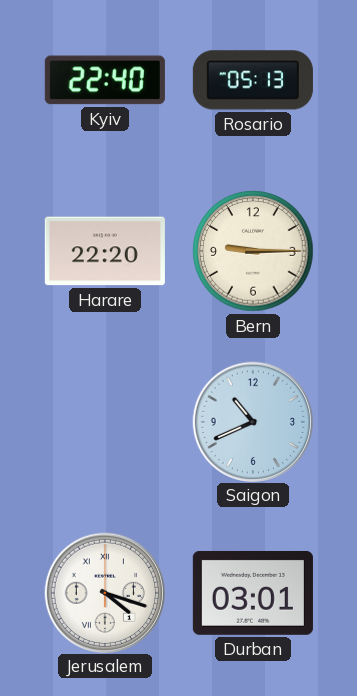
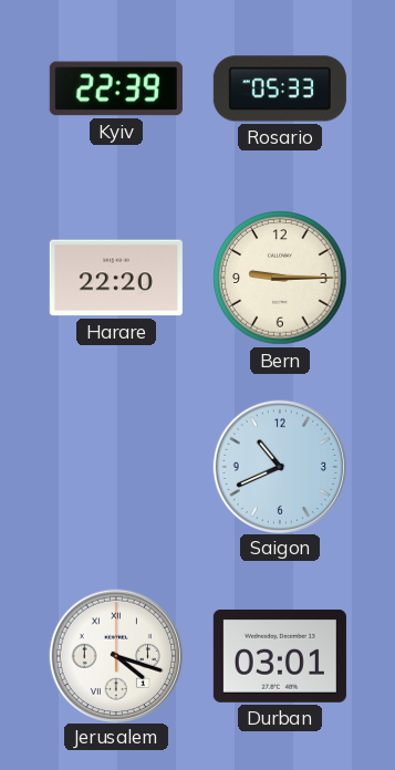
Kyiv: 22:40 -> 22:39 (116, 89)
Rosario: 05:13 -> 05:33 (280, 89)
